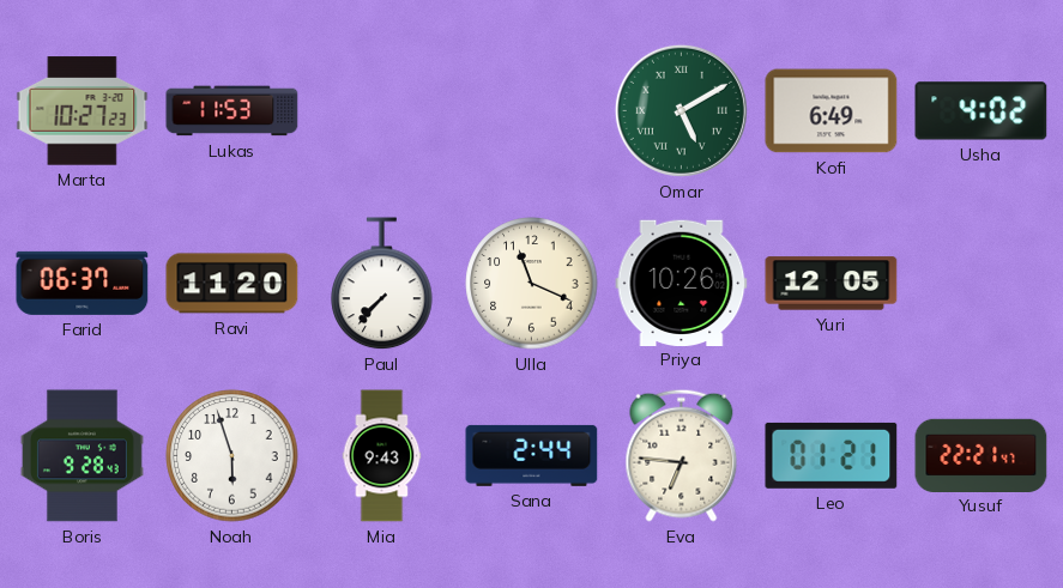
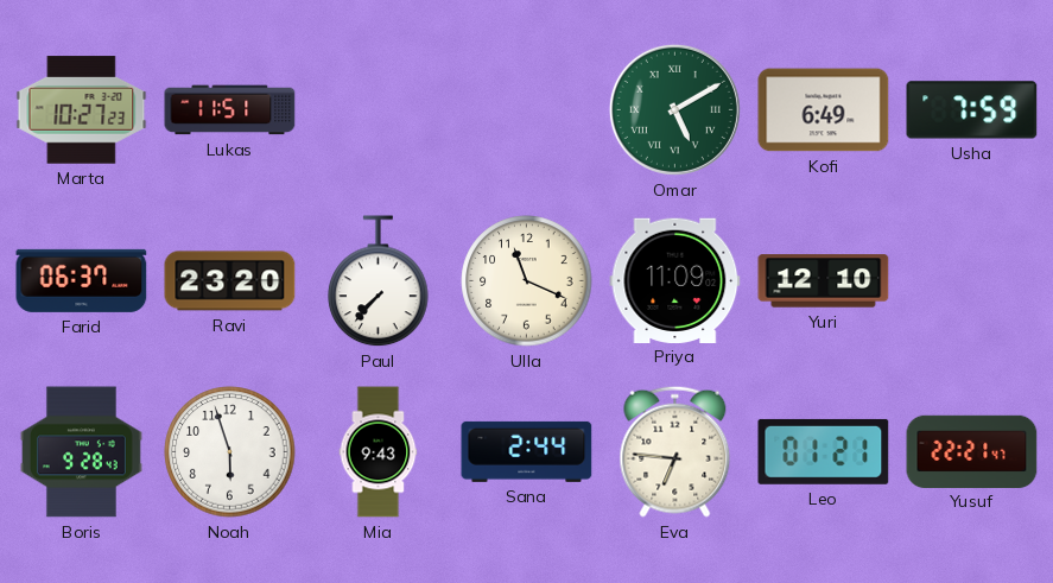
Lukas: 11:53 -> 11:51 (230, 110)
Usha: 4:02 -> 7:59 (972, 110)
Ravi: 11:20 -> 23:20 (230, 281)
Priya: 10:26 -> 11:09 (675, 280)
Yuri: 12:05 -> 12:10 (824, 281)
